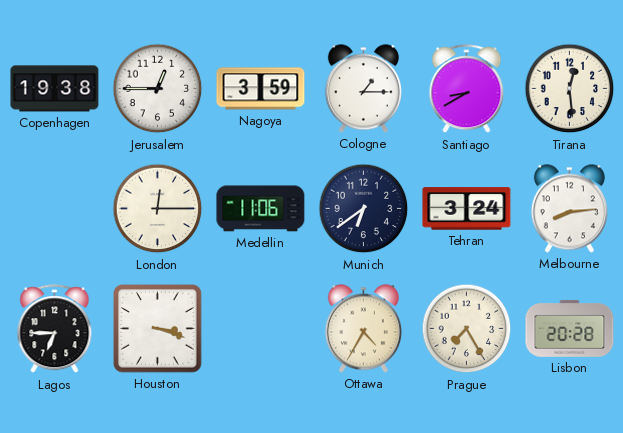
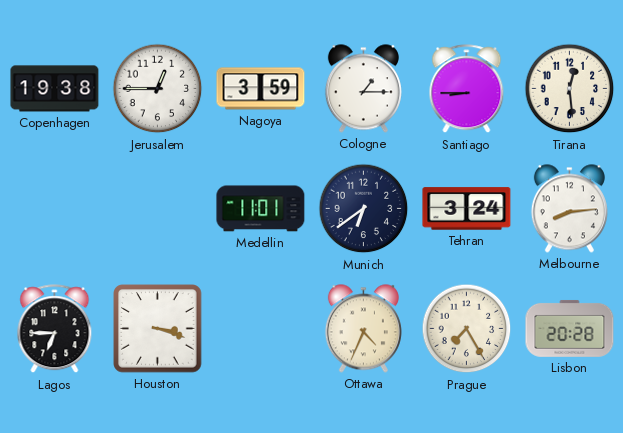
Santiago: 8:40 -> 8:45 (467, 89)
London: 12:15 -> none (158, 209)
Medellin: 11:06 -> 11:01 (261, 209)
Ottawa: 4:35 -> 4:34 (363, 329)
